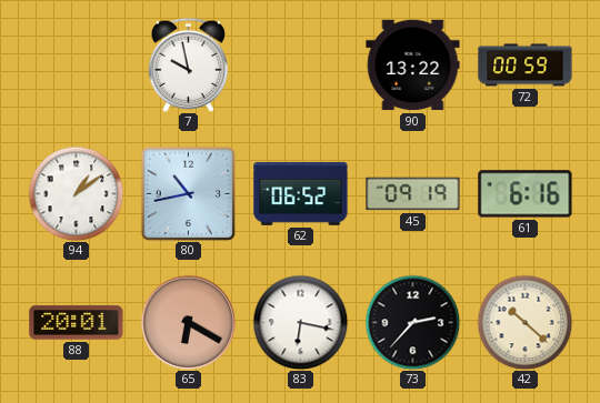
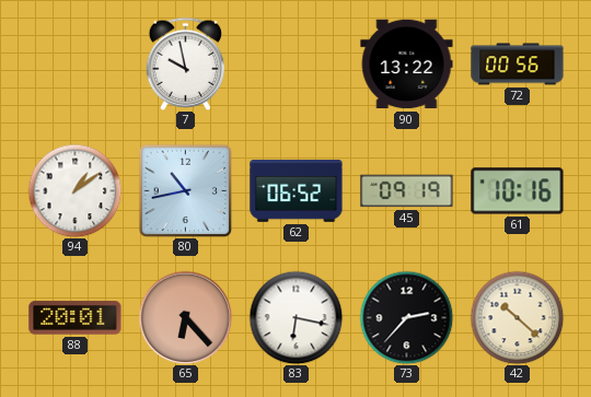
72: 00:59 -> 00:56 (518, 65)
61: 6:16 -> 10:16 (518, 191)
65: 6:20 -> 6:23 (185, 317)
